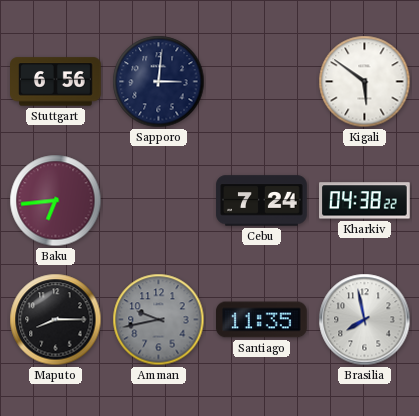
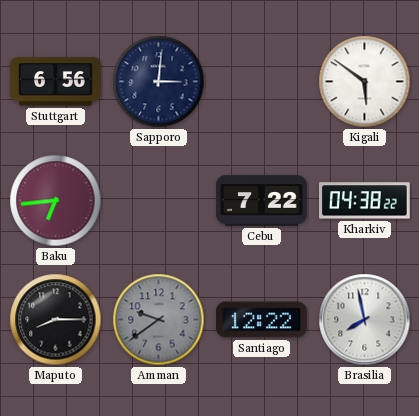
Cebu: 7:24 -> 7:22 (262, 201)
Amman: 9:43 -> 9:39 (159, 320)
Santiago: 11:35 -> 12:22 (262, 320)
